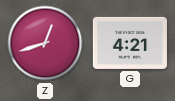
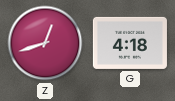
G: 4:21 -> 4:18 (130, 43)
